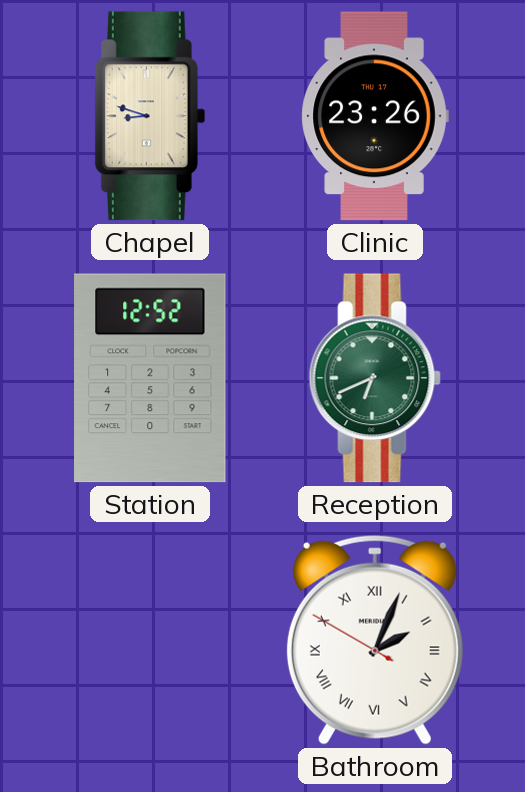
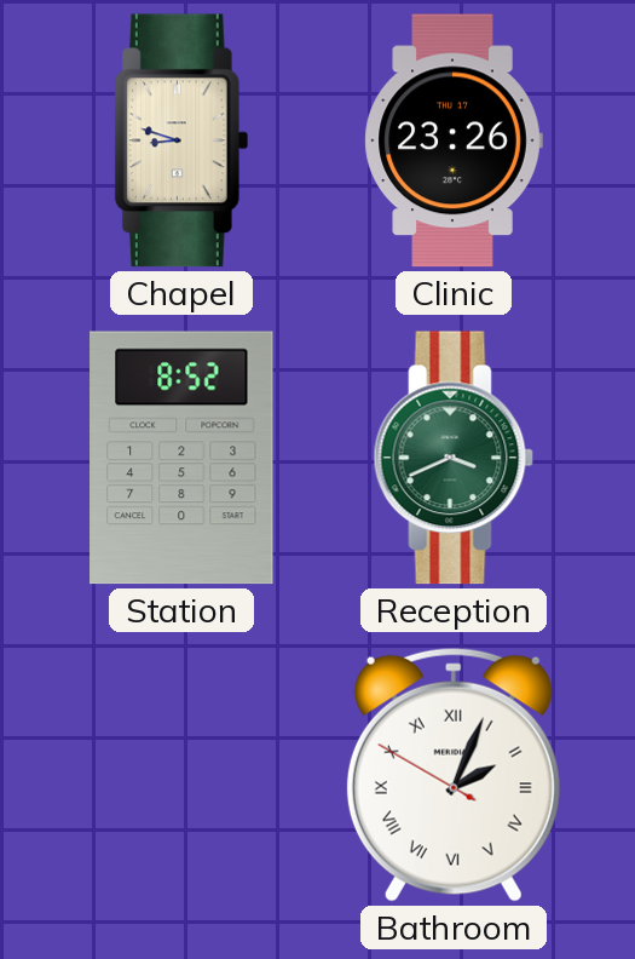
Station: 12:52 -> 8:52 (181, 458)
Reception: 6:41 -> 3:41 (454, 458)
